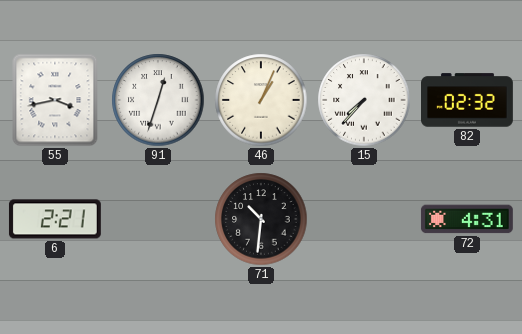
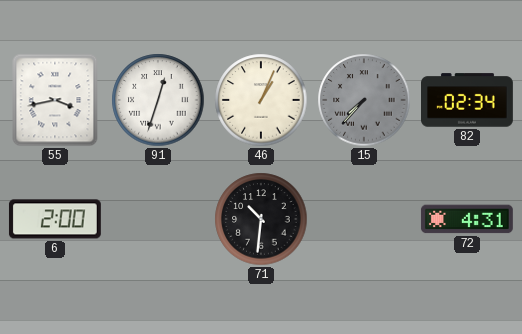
15 dial: white -> grey (364, 100)
82: 02:32 -> 02:34 (468, 100)
6: 2:21 -> 2:00 (55, 219)
